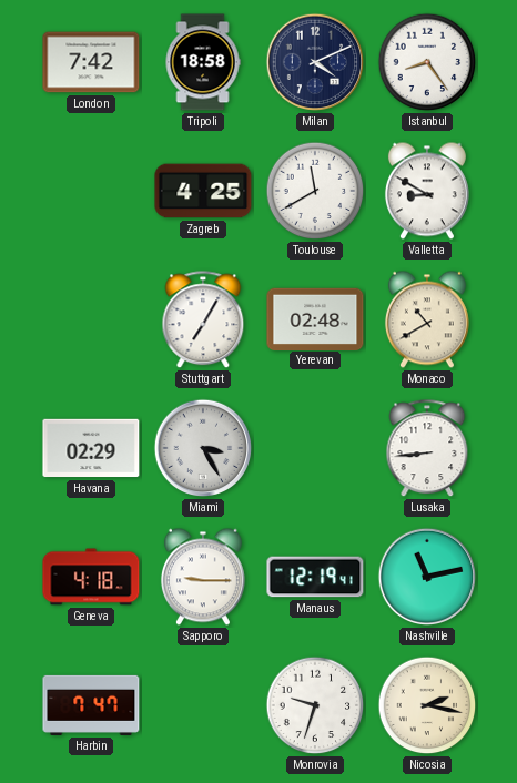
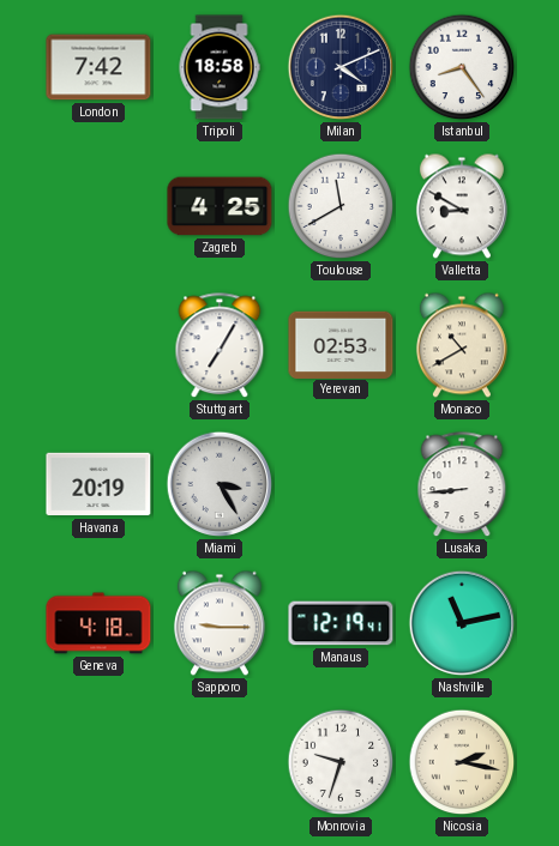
Yerevan: 02:48 -> 02:53 (341, 344)
Havana: 02:29 -> 20:19 (98, 484)
Harbin: 7:47 -> none (91, 705)
